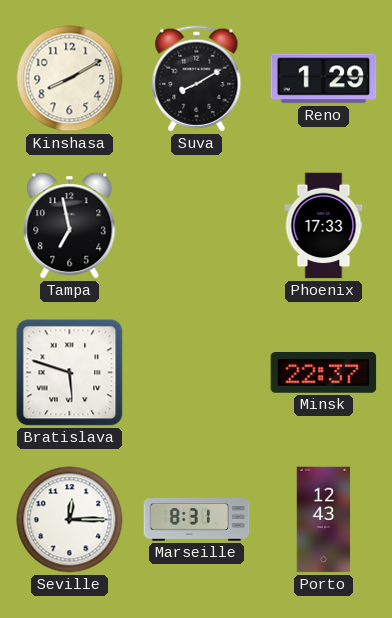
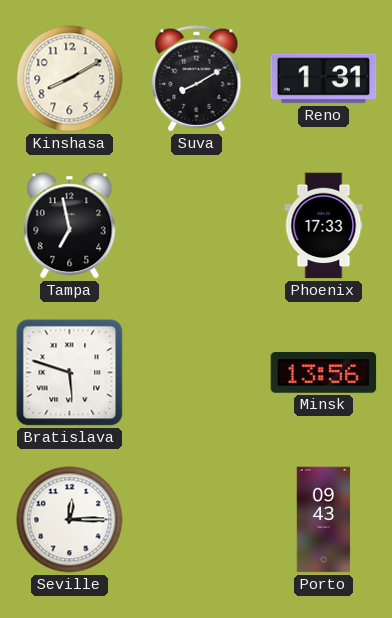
Reno: 1:29 -> 1:31 (324, 79)
Minsk: 22:37 -> 13:56 (324, 373)
Marseille: 8:31 -> none (197, 520)
Porto: 12:43 -> 09:43 (324, 520)
